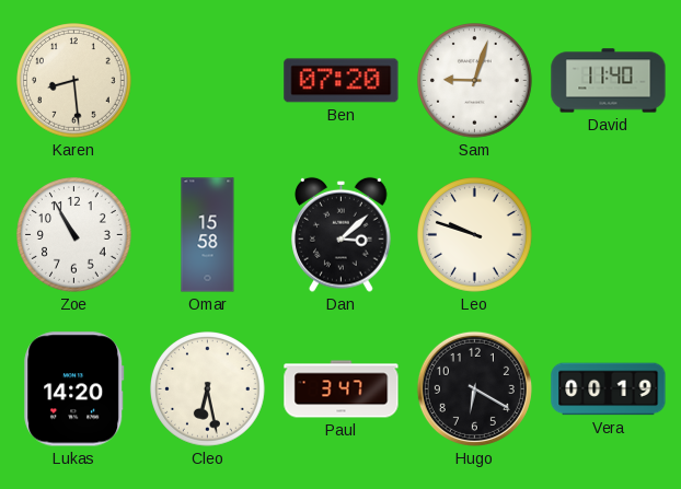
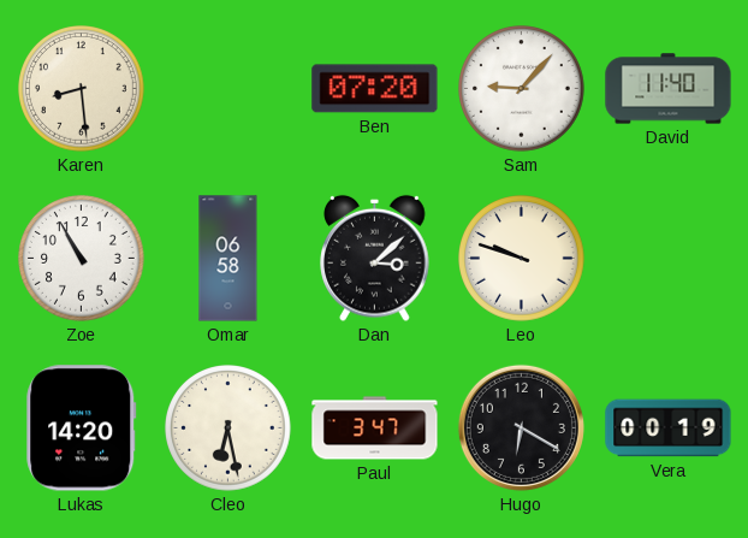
Sam: 9:03 -> 9:07 (522, 89)
Omar: 15:58 -> 06:58 (228, 259)
